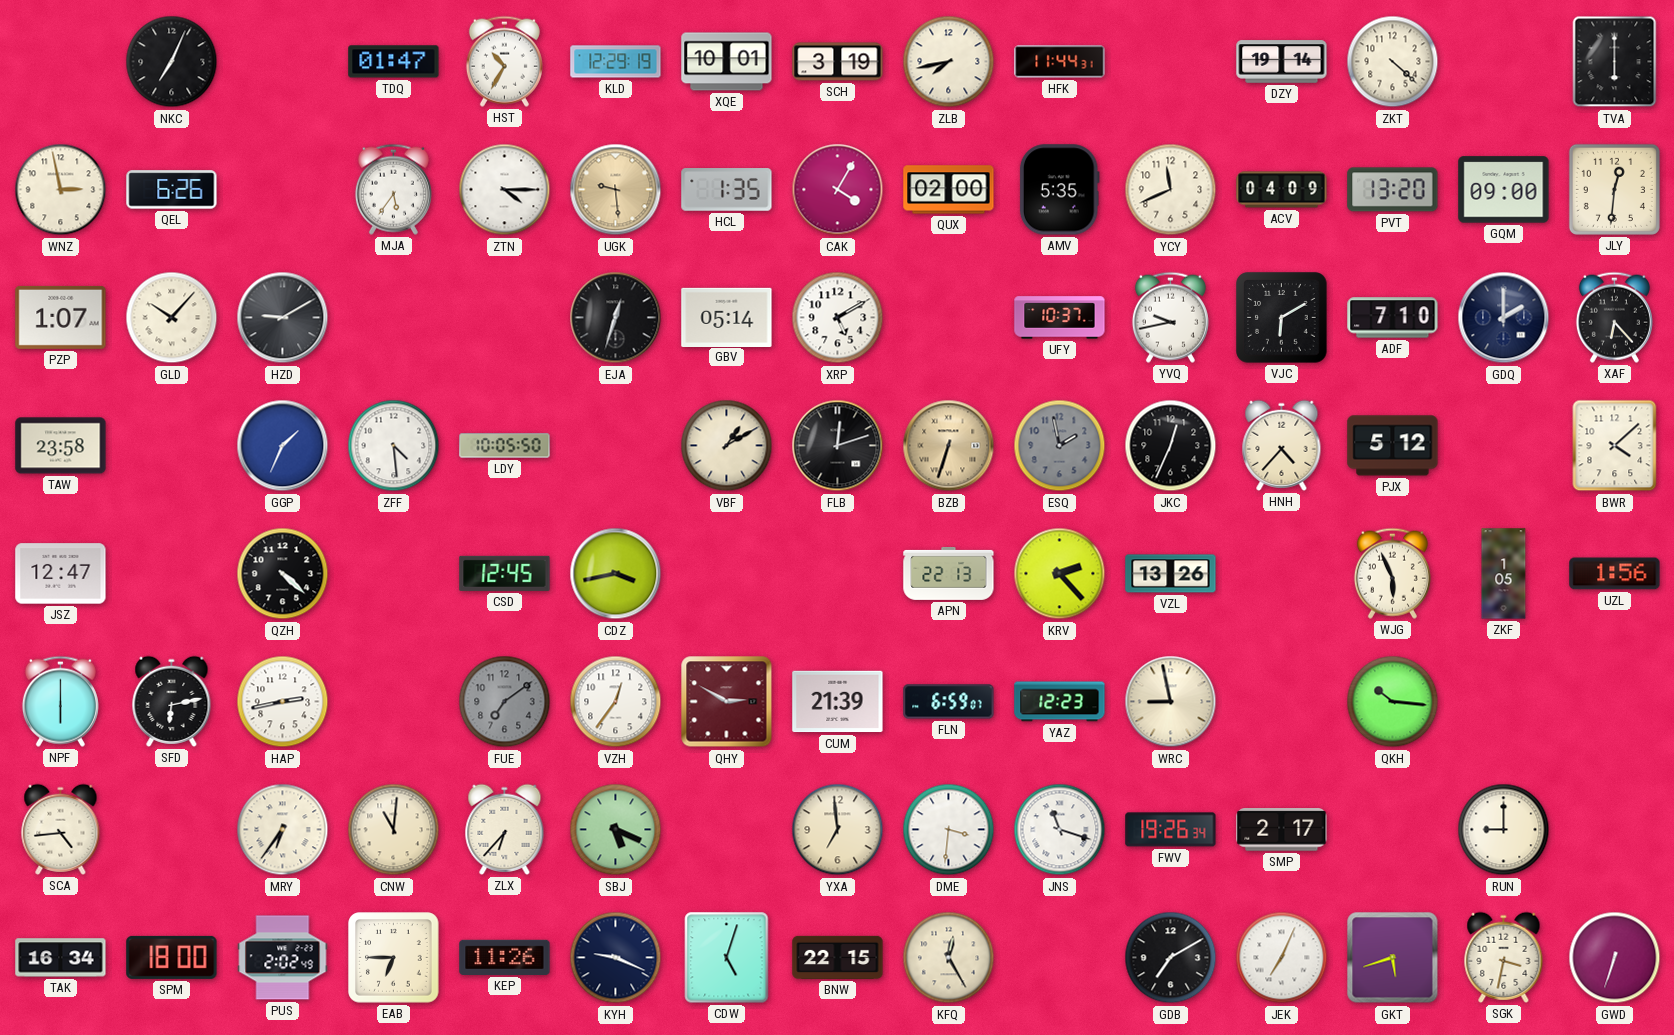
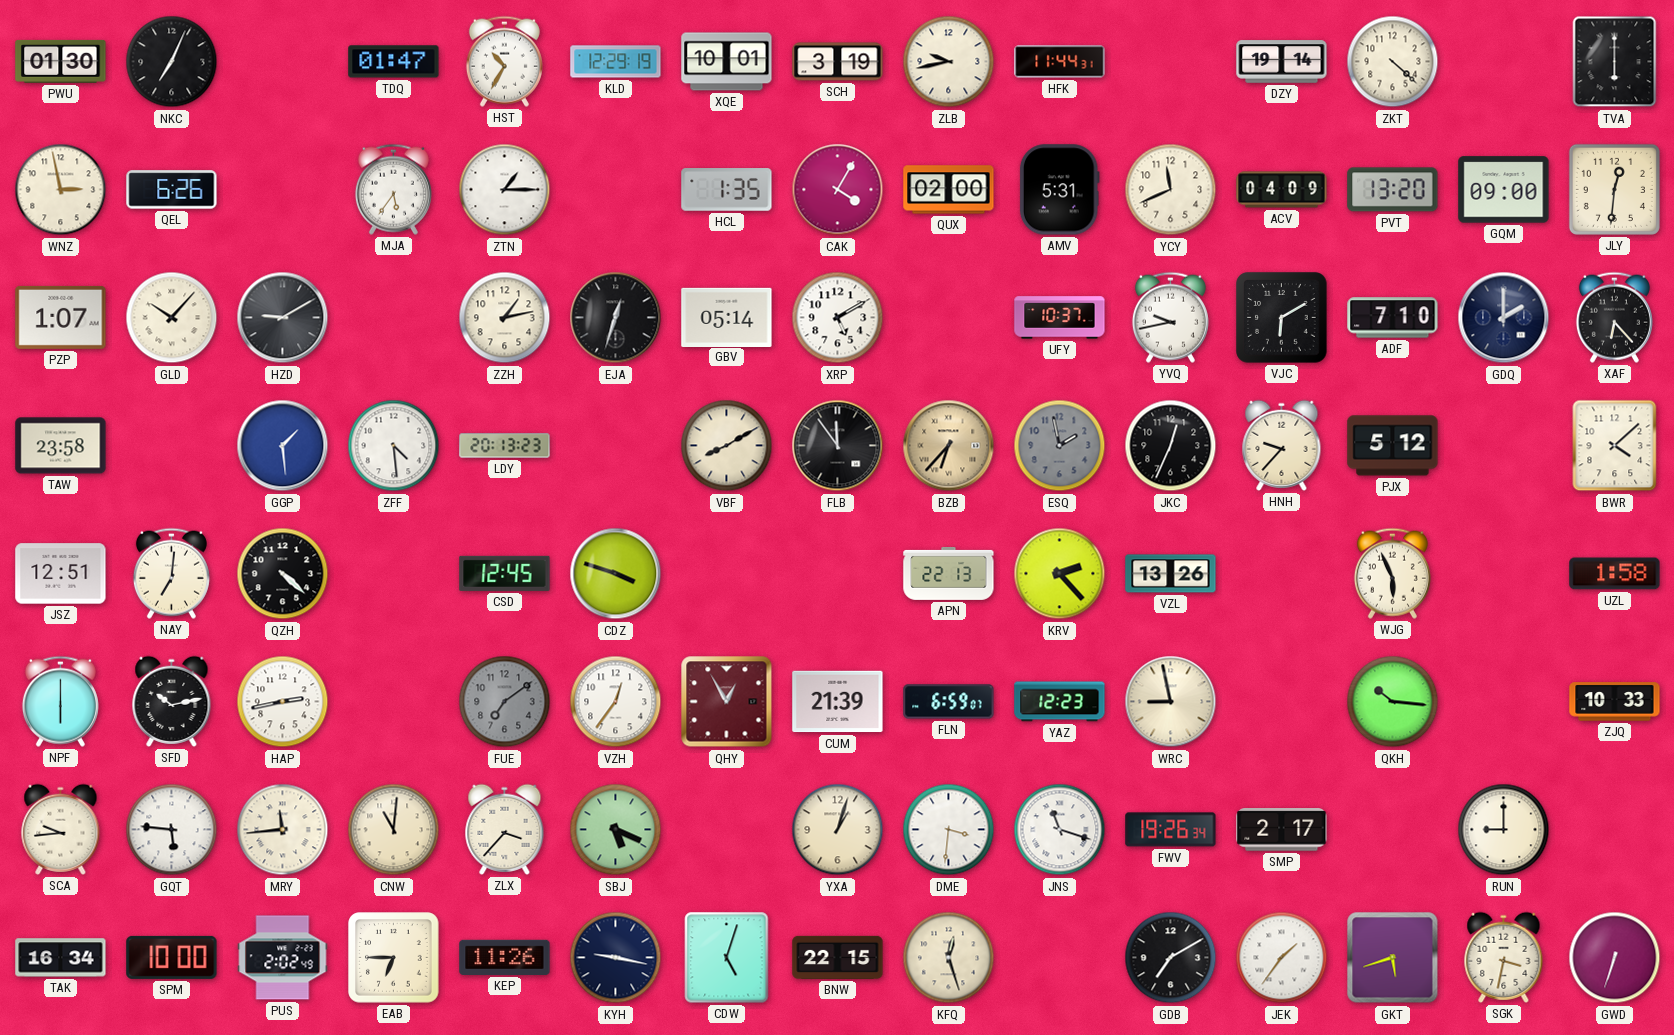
PWU: none -> 01:30 (61, 61)
ZLB: 7:43 -> 9:43 (949, 62)
ZTN: 4:15 -> 1:15 (505, 190)
UGK: 9:29 -> none (616, 190)
AMV: 5:35 -> 5:31 (1059, 190)
ZZH: none -> 1:13 (505, 318)
GGP: 1:34 -> 1:29 (283, 446)
LDY: 10:05 -> 20:13 (505, 446)
VBF: 1:10 -> 8:10 (727, 446)
FLB: 12:12 -> 11:54 (838, 446)
BZB: 6:33 -> 6:37 (949, 446)
HNH: 4:37 -> 9:37 (1282, 445)
JSZ: 12:47 -> 12:51 (61, 574)
NAY: none -> 7:01 (171, 573)
CDZ: 3:43 -> 3:48 (616, 574)
ZKF: 1:05 -> none (1504, 574)
UZL: 1:56 -> 1:58 (1615, 574)
SFD: 6:13 -> 10:13 (172, 701)
QHY: 2:50 -> 12:55 (727, 702)
ZJQ: none -> 10:33 (1615, 702)
SCA: 4:44 -> 9:44 (61, 829)
GQT: none -> 5:46 (172, 830)
MRY: 6:36 -> 11:44 (283, 830)
ZLX: 6:37 -> 3:37 (505, 829)
YXA: 6:59 -> 1:03 (838, 830)
SPM: 18:00 -> 10:00 (172, 957)
KYH: 9:19 -> 9:17 (616, 958)
KFQ: 12:25 -> 12:27 (949, 958)
JEK: 7:04 -> 1:36 (1282, 958)
